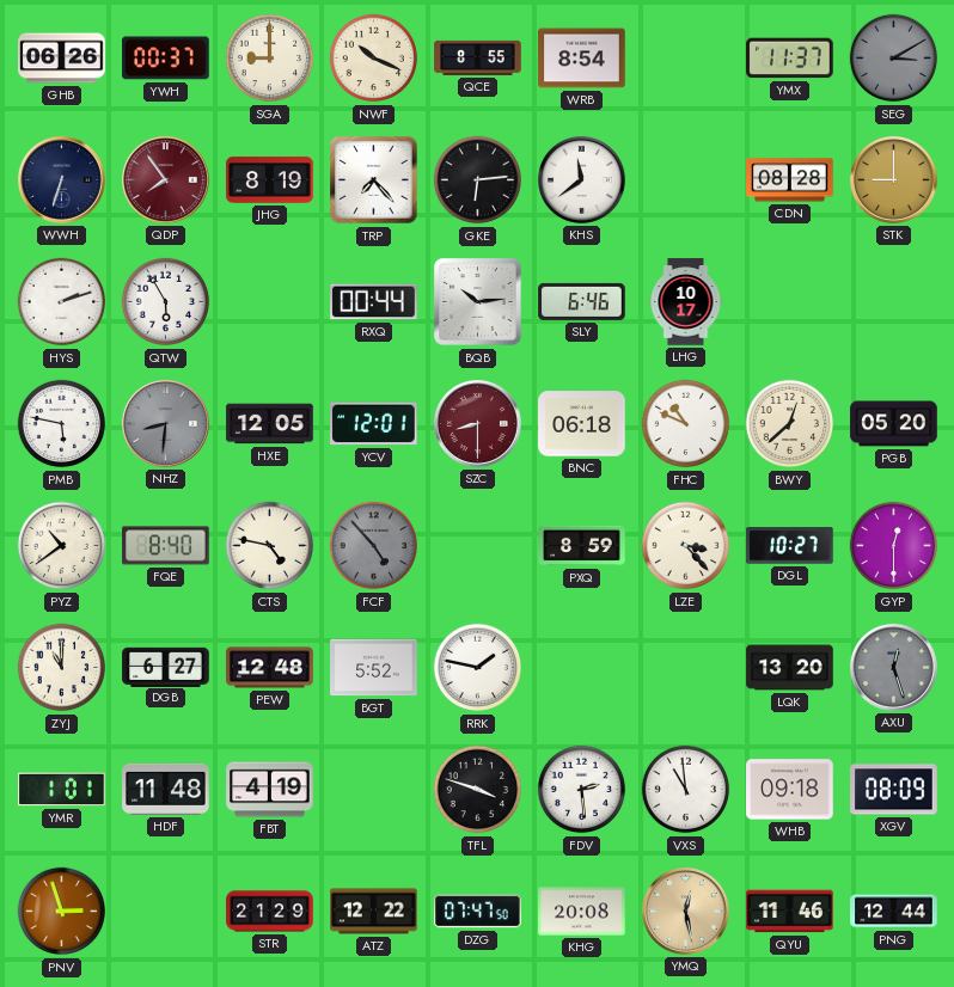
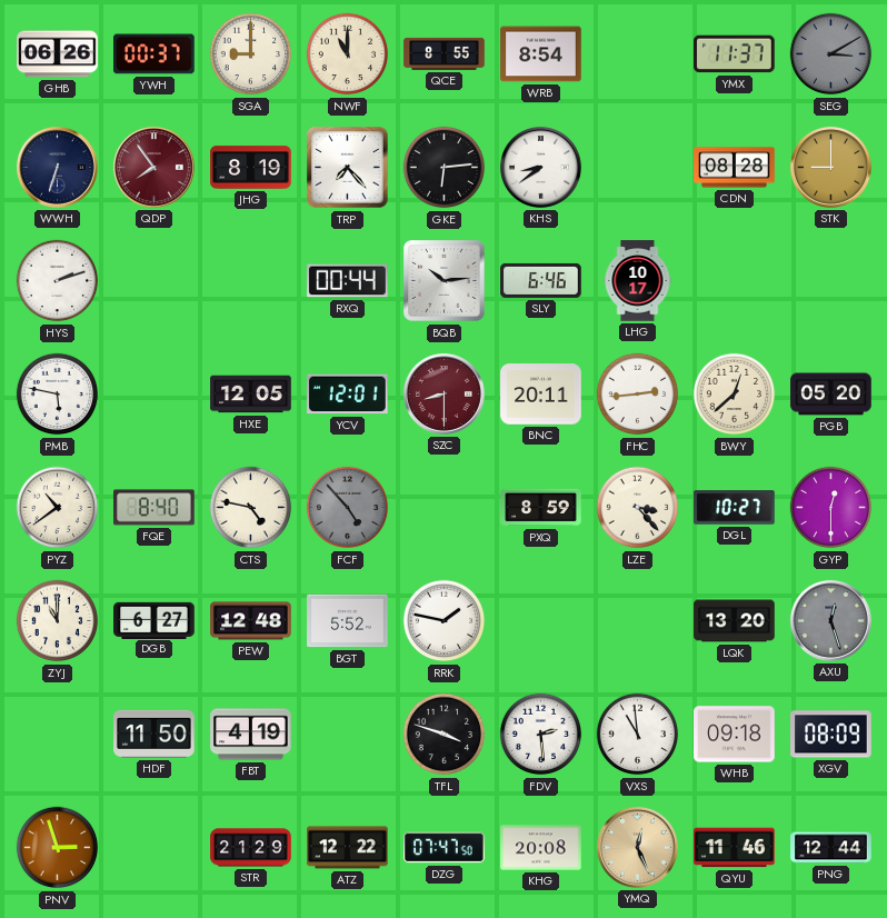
NWF: 10:19 -> 11:00 (348, 54)
KHS: 11:39 -> 8:39 (540, 167)
QTW: 5:55 -> none (166, 302)
NHZ: 8:31 -> none (165, 423)
BNC: 06:18 -> 20:11 (541, 395)
FHC: 10:49 -> 2:44 (638, 395)
YMR: 1:01 -> none (62, 790)
HDF: 11:48 -> 11:50 (155, 734)
YMQ: 12:28 -> 12:26 (637, 847)
